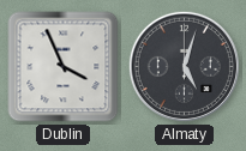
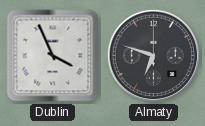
Almaty: 5:03 -> 6:48 (153, 55)
